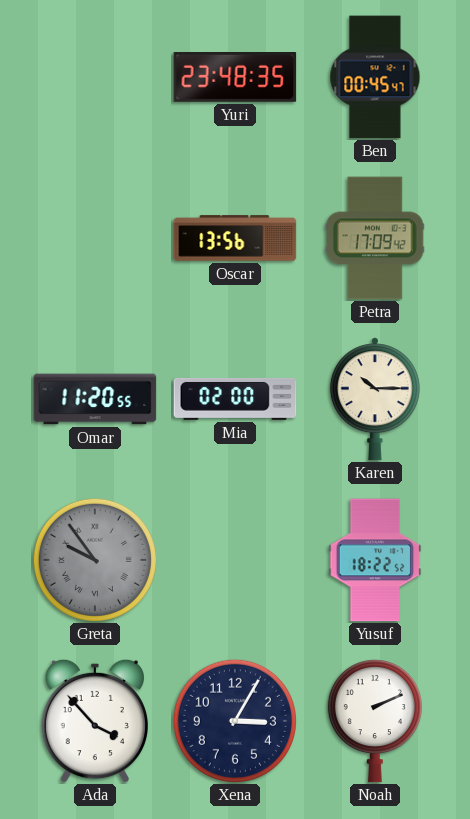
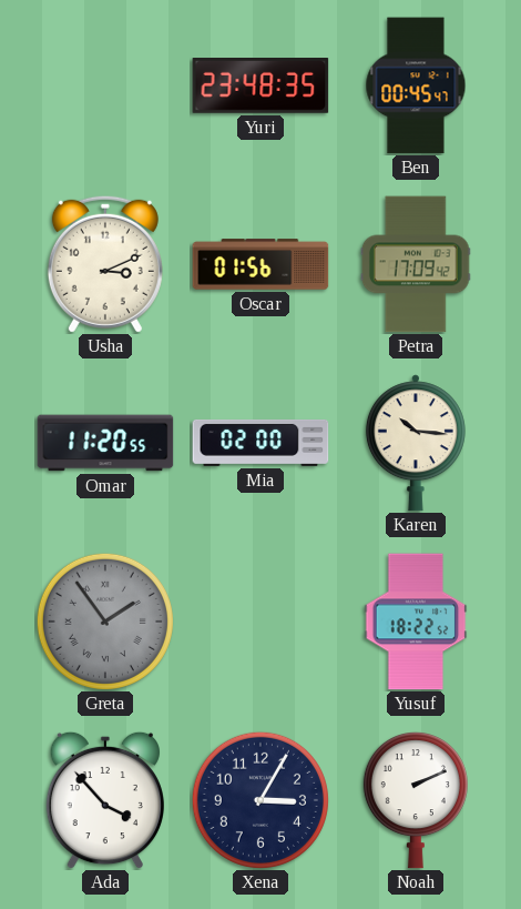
Usha: none -> 3:11 (105, 264)
Oscar: 13:56 -> 01:56 (260, 264)
Karen: 10:15 -> 10:16 (416, 443)
Greta: 9:54 -> 1:54 (105, 622)
